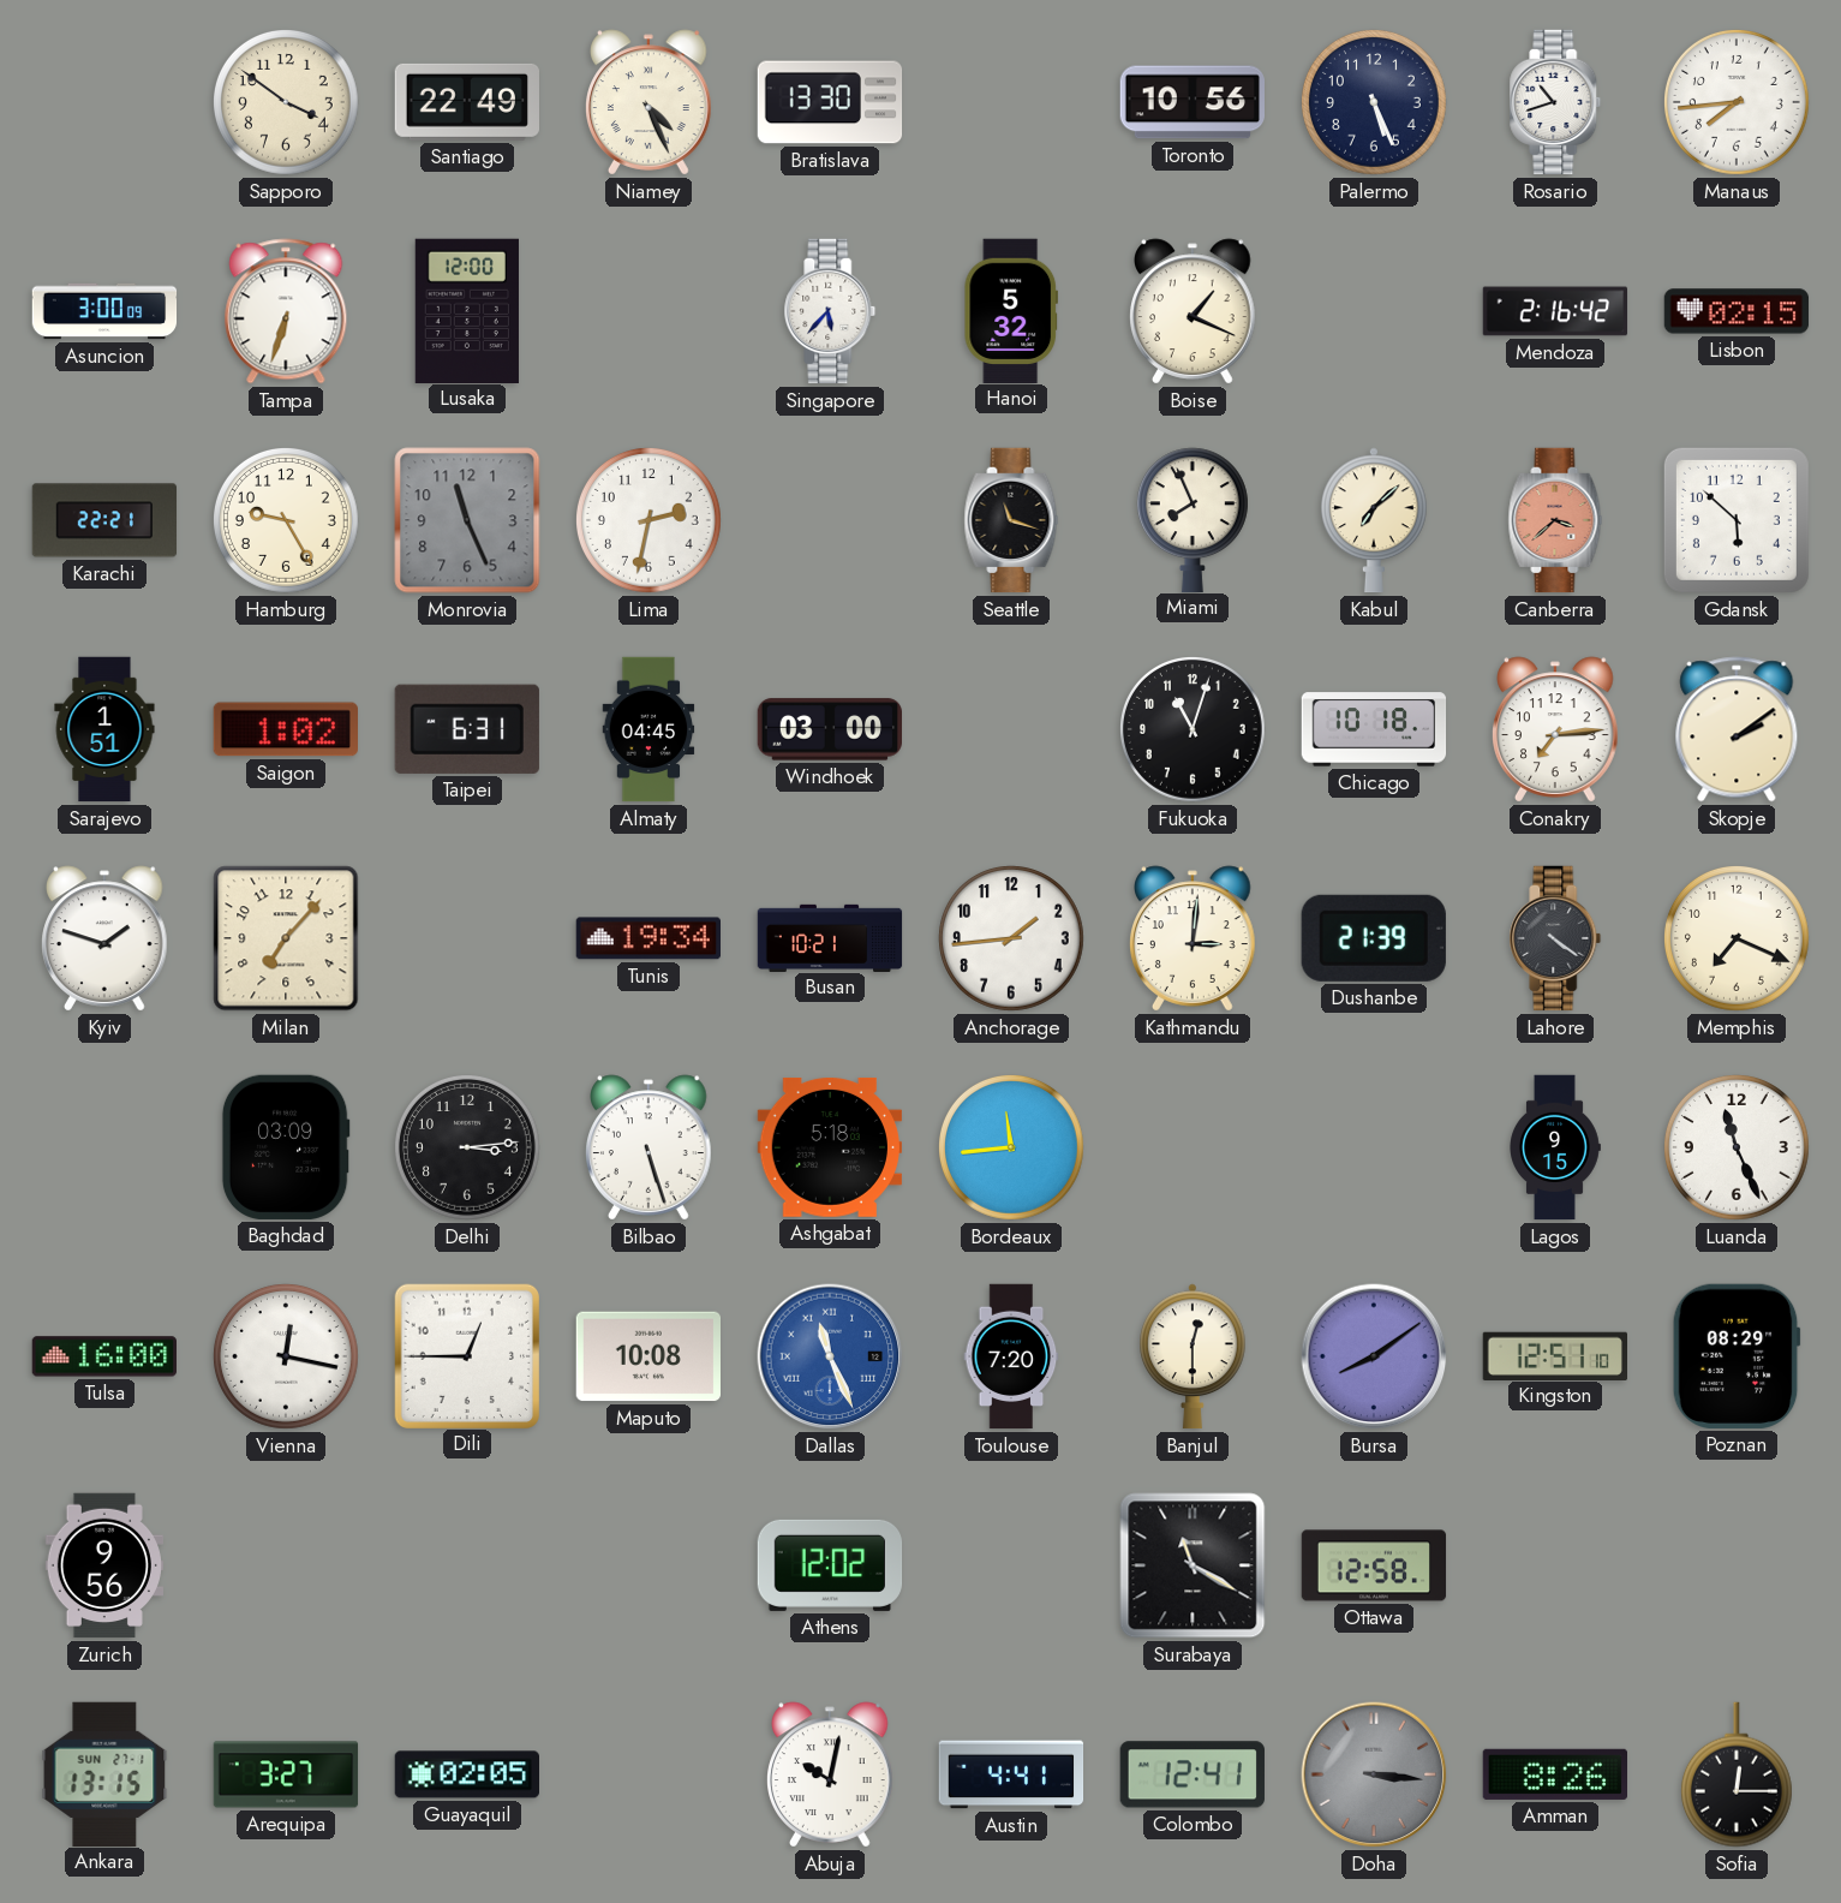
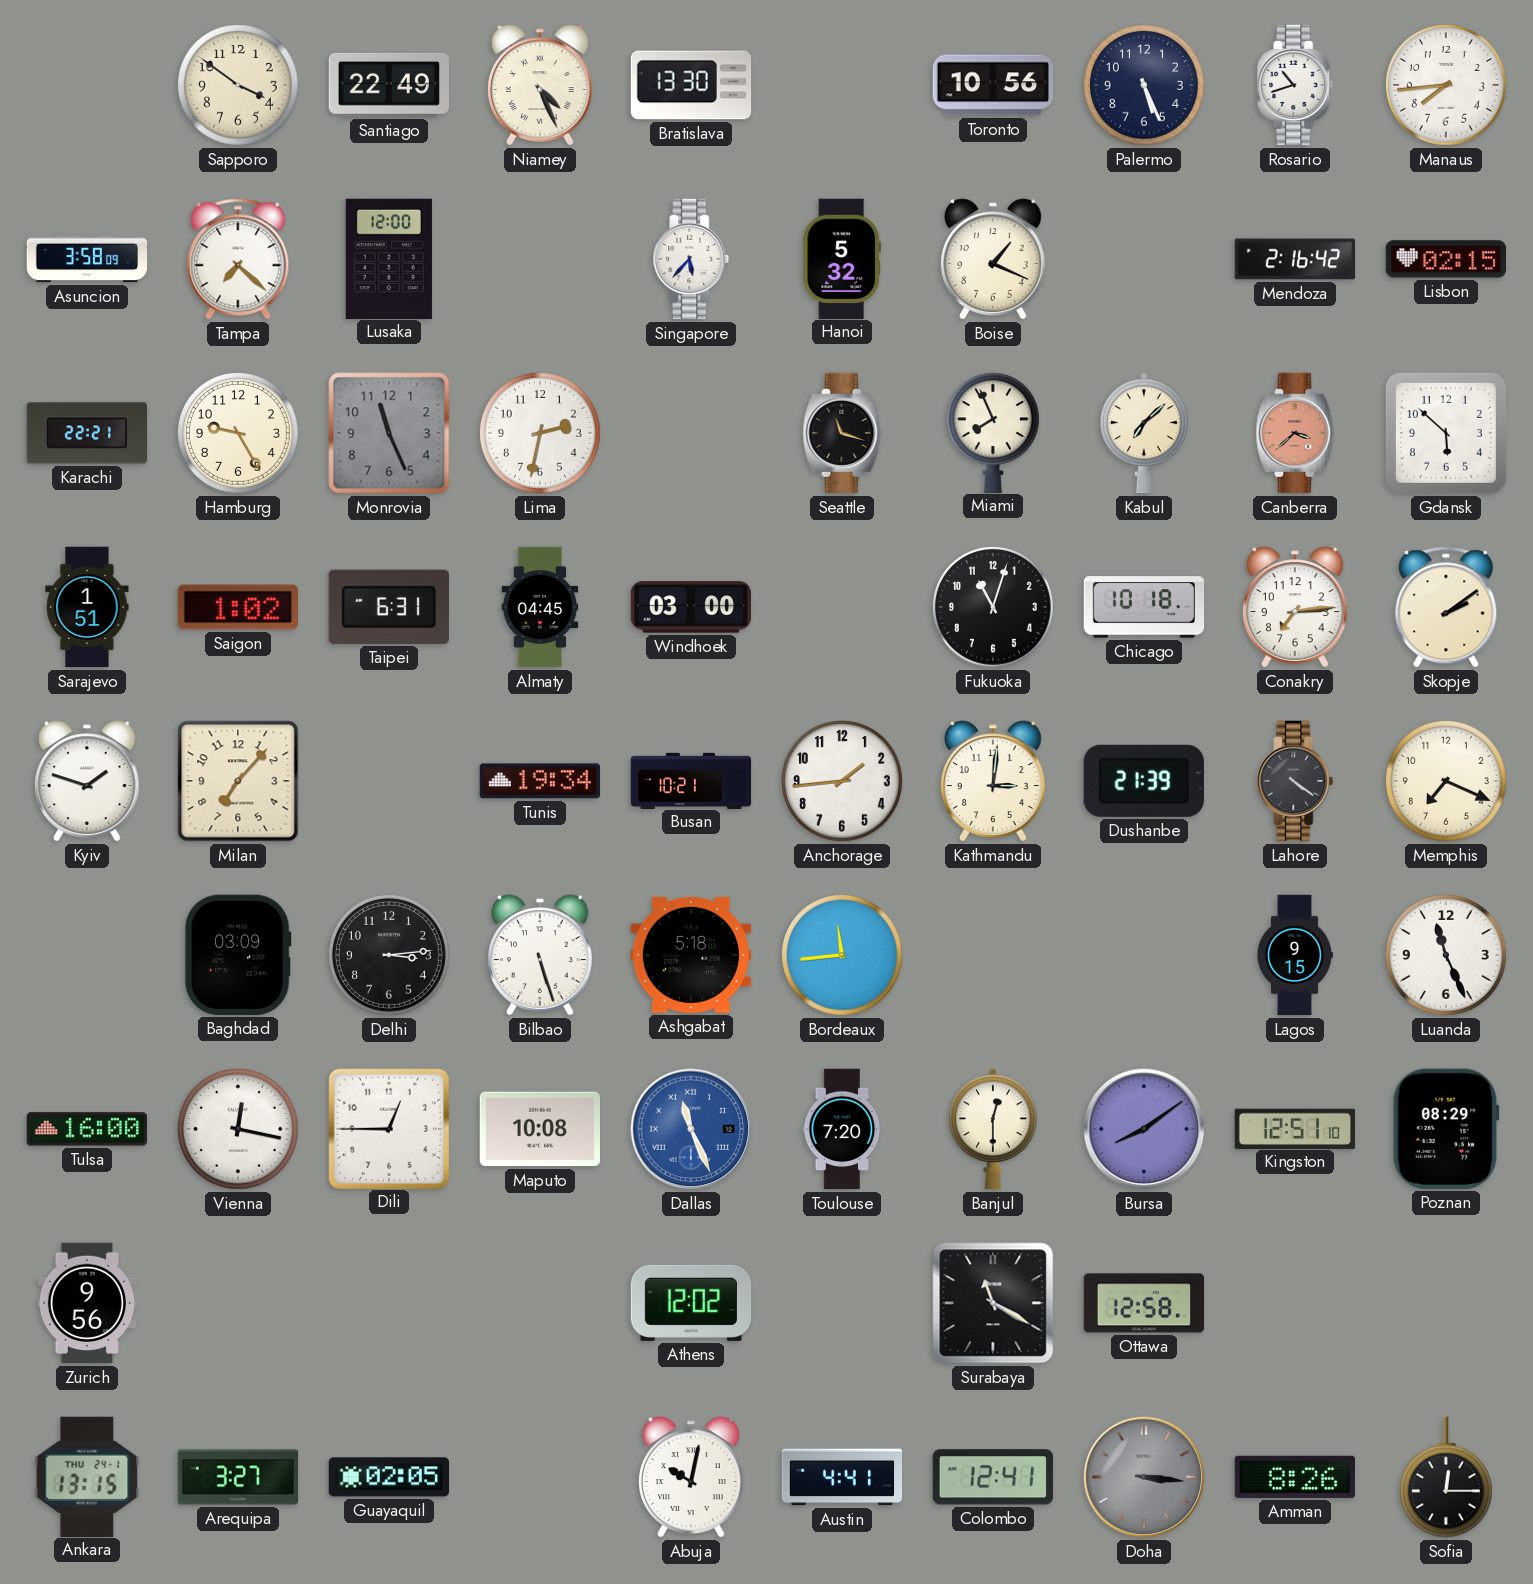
Asuncion: 3:00 -> 3:58 (87, 259)
Tampa: 6:33 -> 7:22 (238, 259)
Ankara date: SUN 27-1 -> THU 24-1 (87, 1476)
